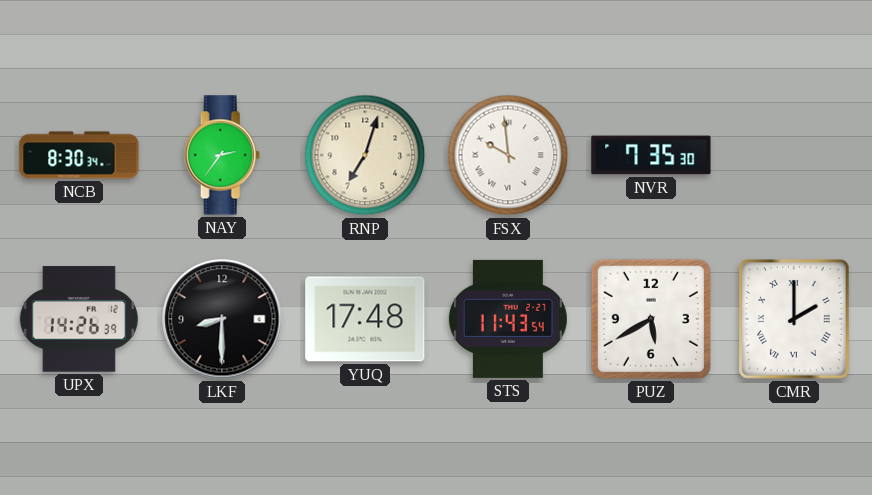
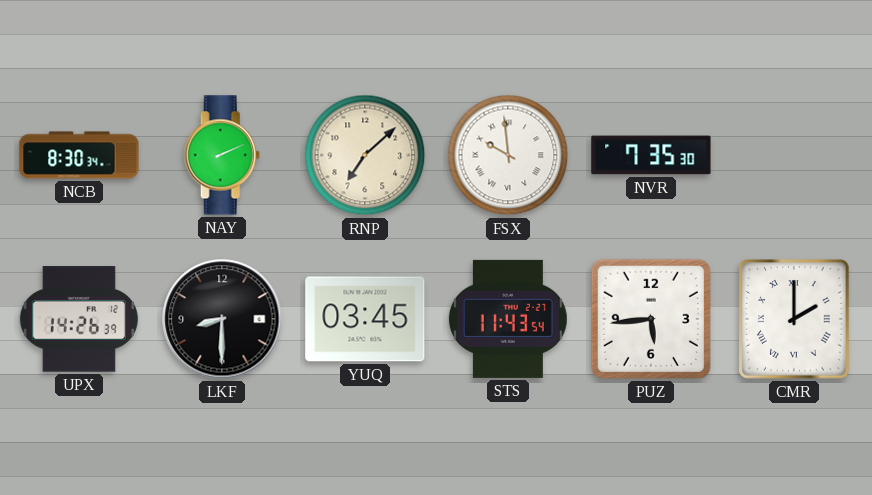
NAY: 2:36 -> 2:11 (222, 155)
RNP: 7:03 -> 7:08 (365, 155)
YUQ: 17:48 -> 03:45 (365, 319)
PUZ: 5:40 -> 5:44 (651, 319)
